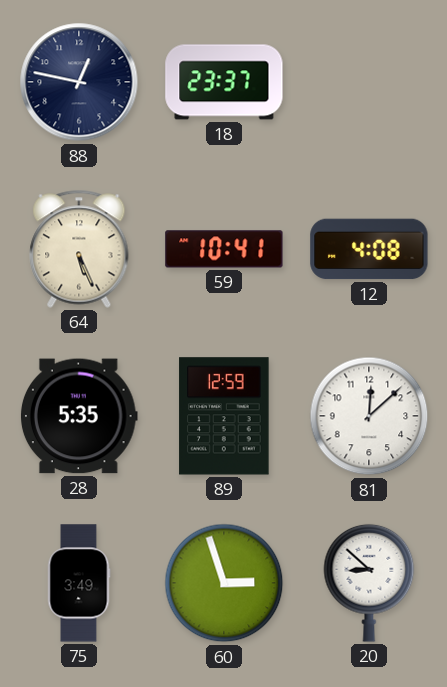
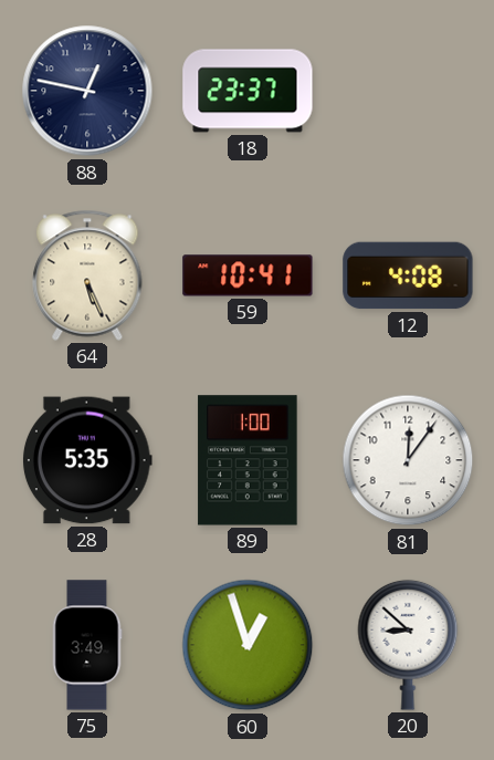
89: 12:59 -> 1:00 (248, 460)
81: 12:08 -> 12:06 (408, 460)
60: 2:57 -> 12:57 (248, 645)
